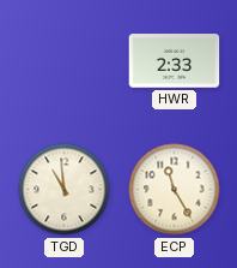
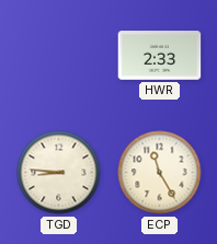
TGD: 10:59 -> 8:46 (59, 173)
